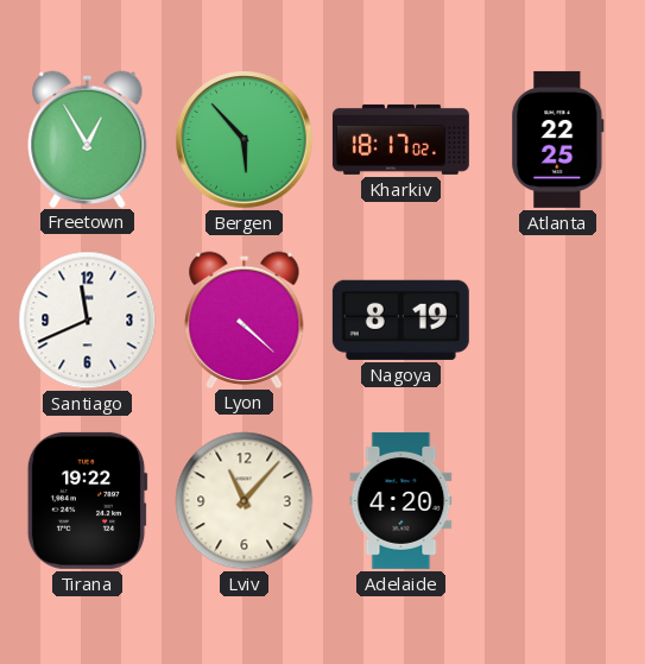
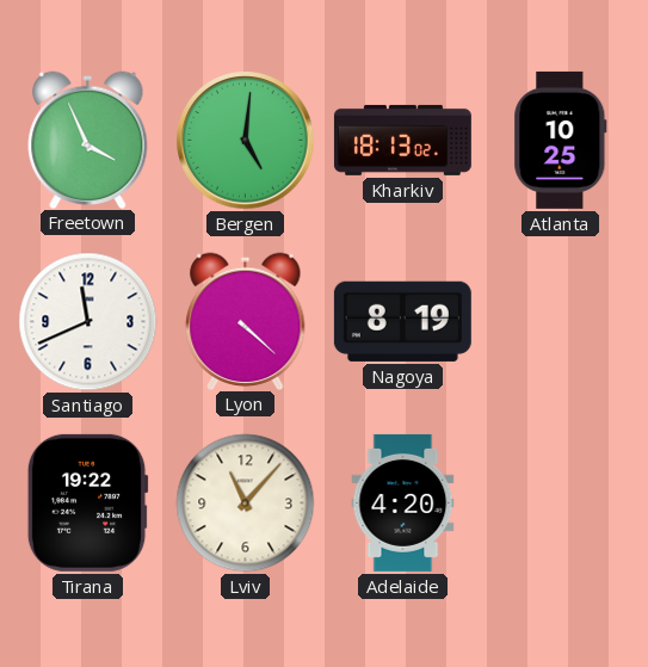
Freetown: 12:55 -> 3:56 (88, 140)
Bergen: 5:53 -> 5:01 (246, 141)
Kharkiv: 18:17 -> 18:13 (402, 140)
Atlanta: 22:25 -> 10:25 (561, 140)
